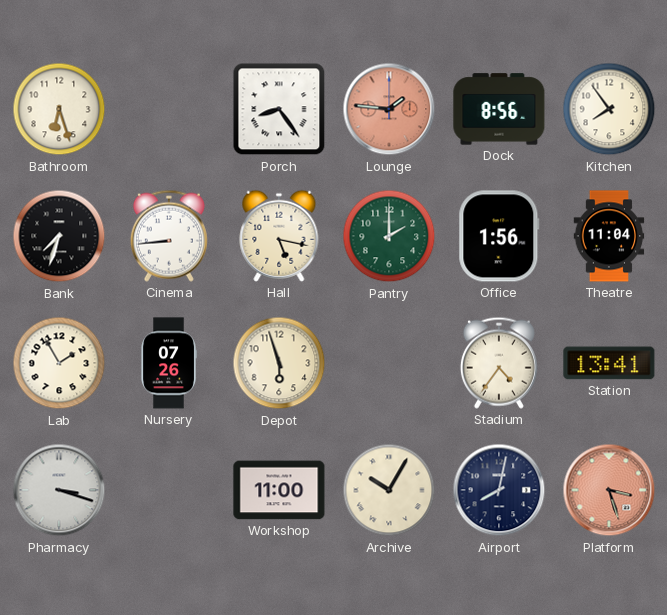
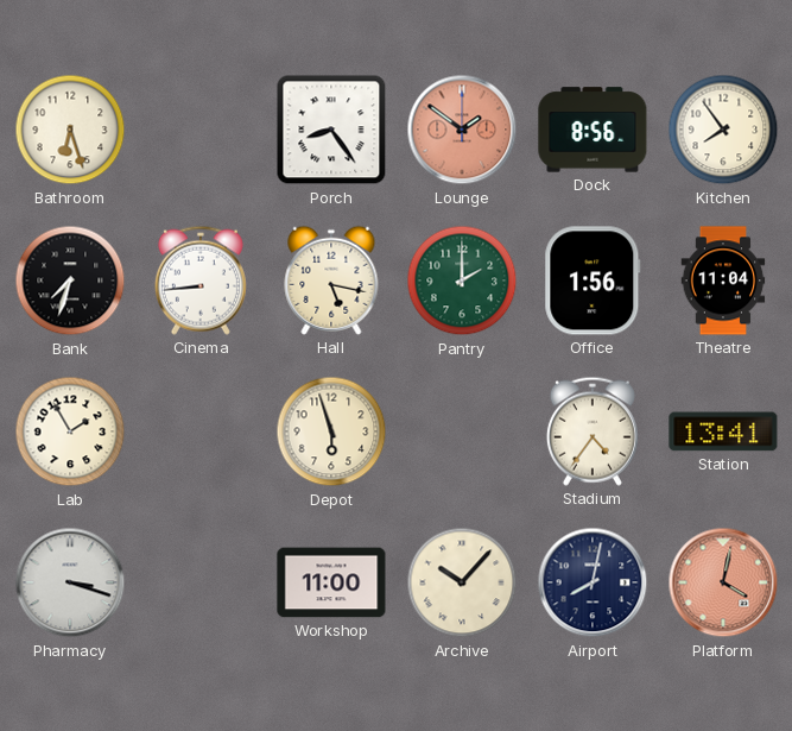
Lounge: 1:46 -> 1:51 (462, 130)
Nursery: 07:26 -> none (169, 363)
Archive: 10:05 -> 10:07 (462, 582)
Platform: 3:27 -> 4:02 (723, 582)
